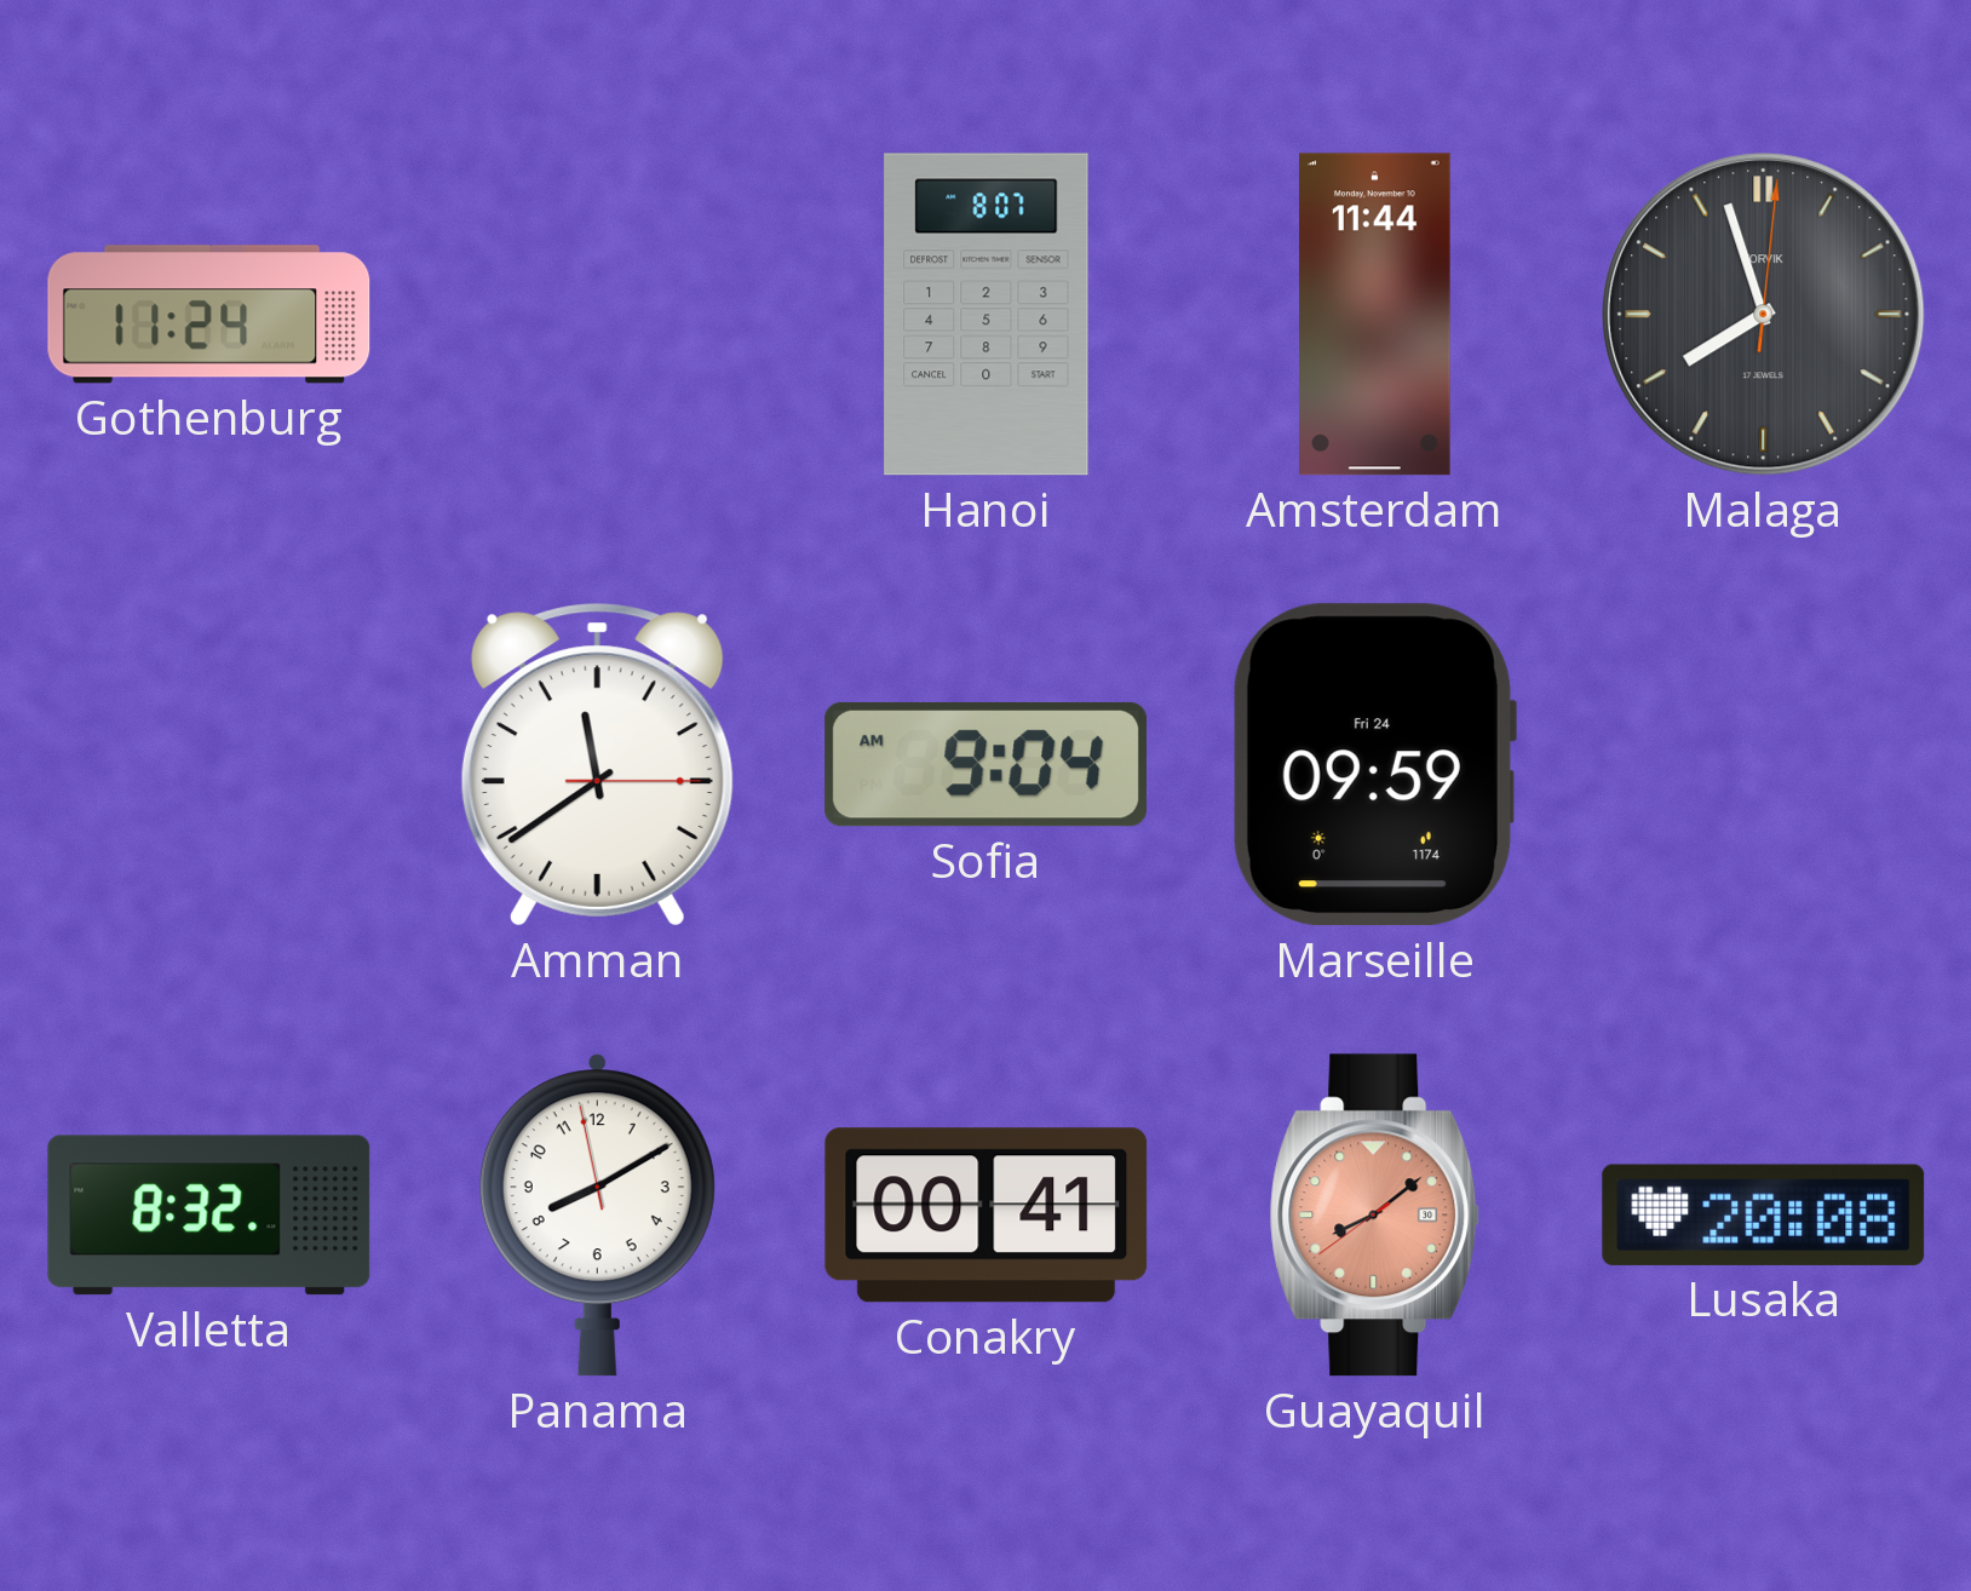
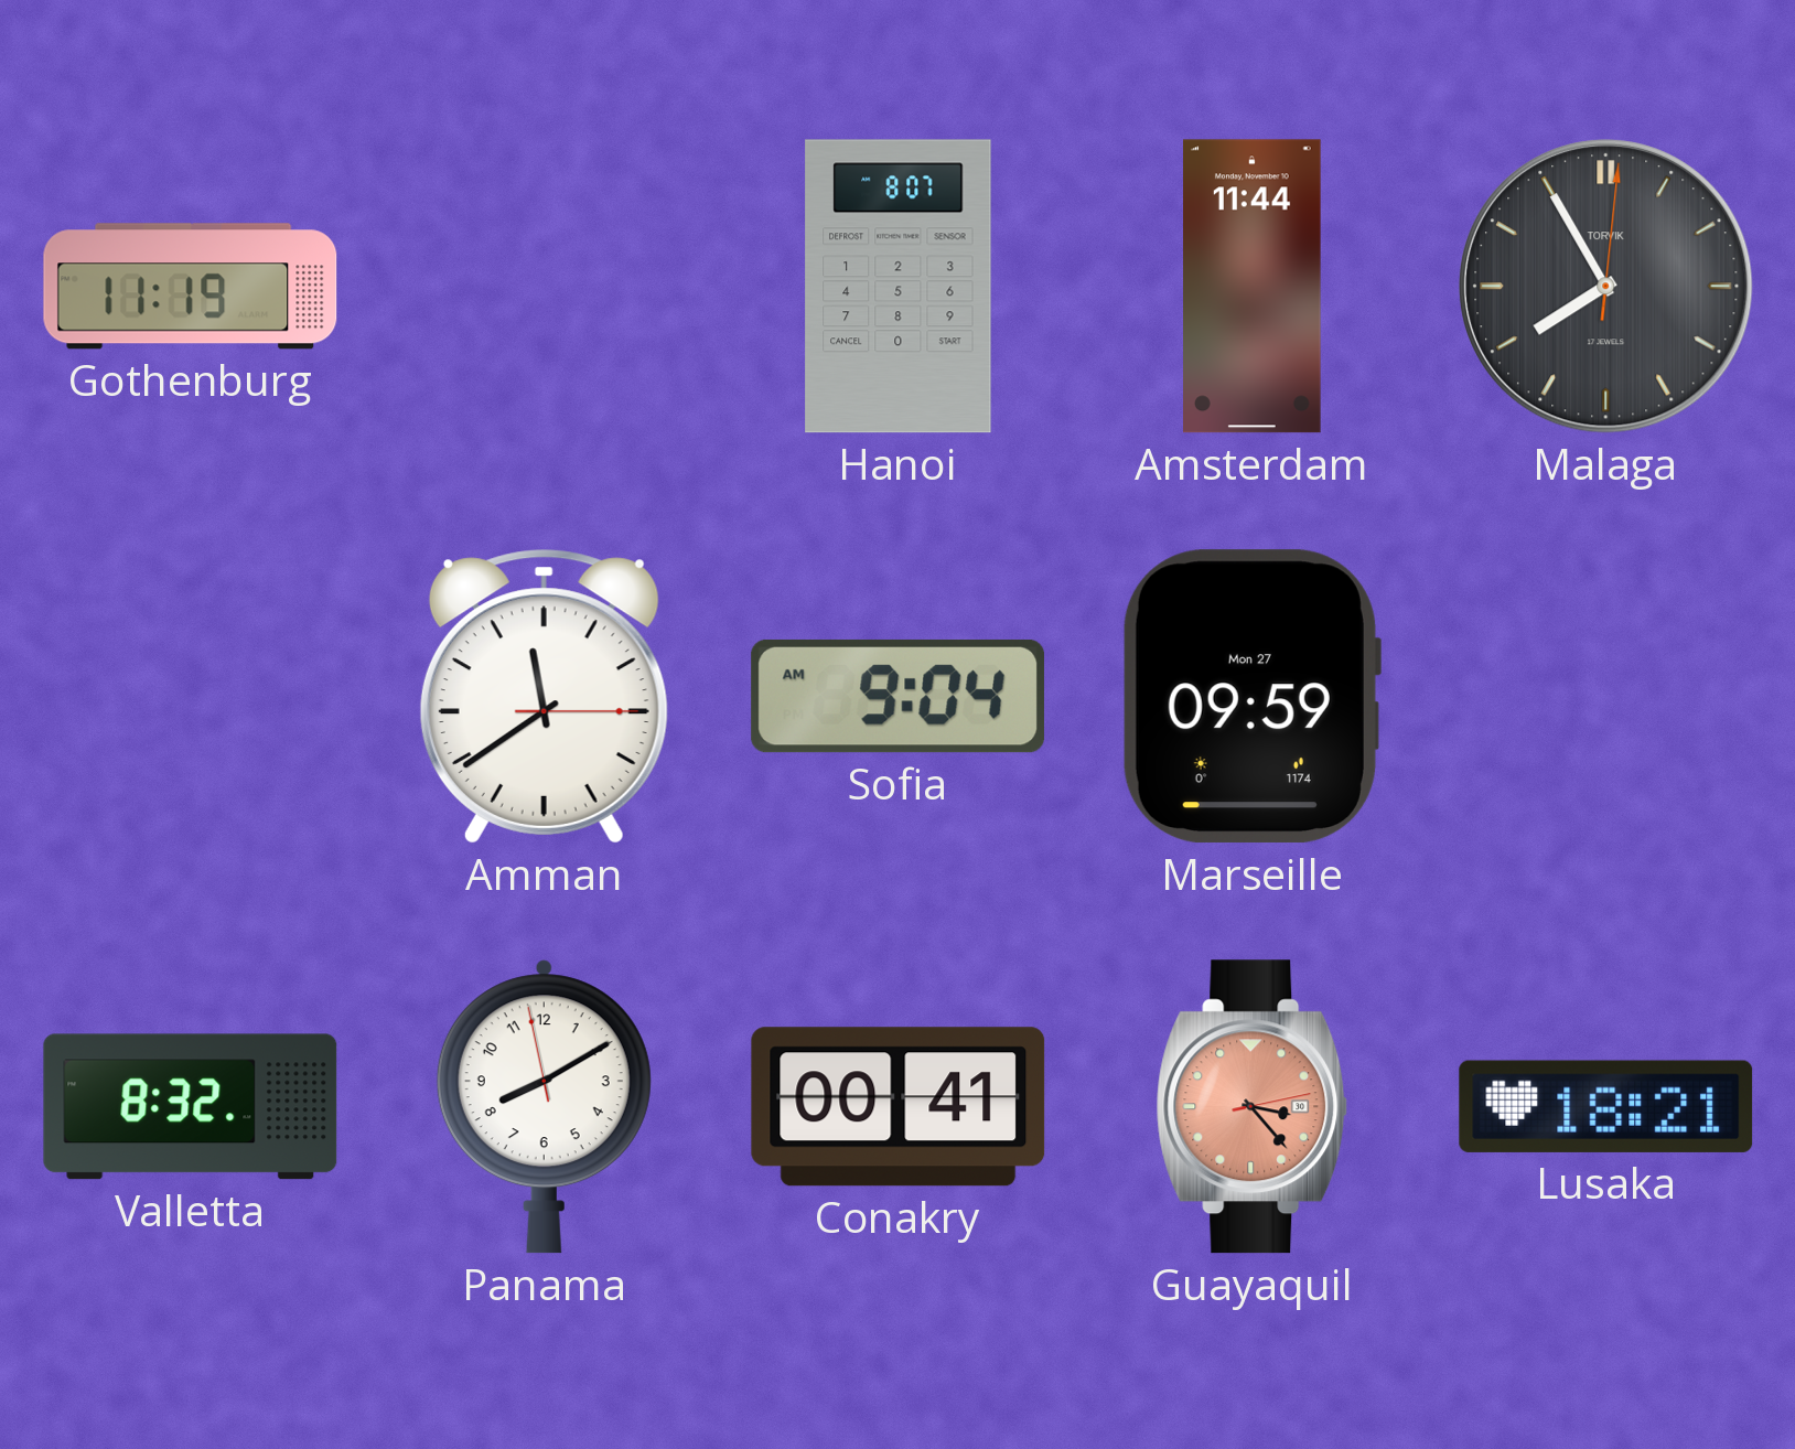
Gothenburg: 11:24 -> 11:19 (191, 287)
Malaga: 7:57 -> 7:55 (1606, 287)
Marseille date: Fri 24 -> Mon 27 (1251, 697)
Guayaquil: 8:08 -> 3:23 (1253, 1107)
Lusaka: 20:08 -> 18:21 (1606, 1106)
